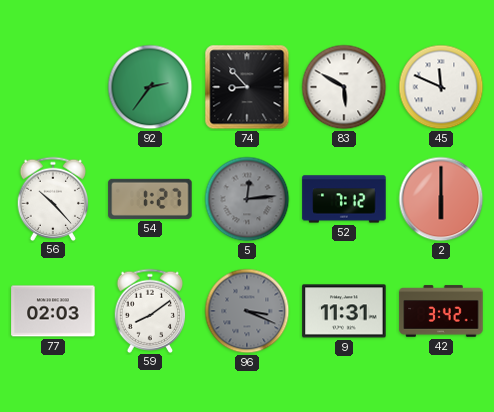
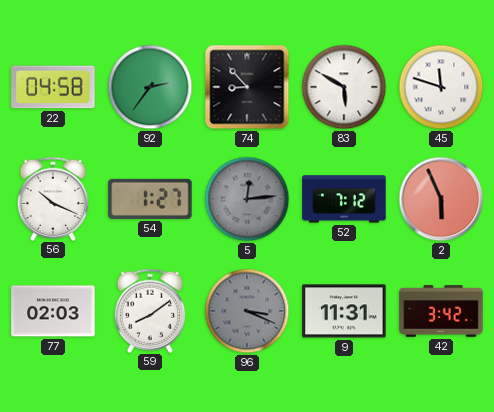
22: none -> 04:58 (53, 87)
45: 11:49 -> 11:48 (441, 87)
56: 10:23 -> 10:19 (53, 198)
2: 6:00 -> 5:56 (441, 199)
